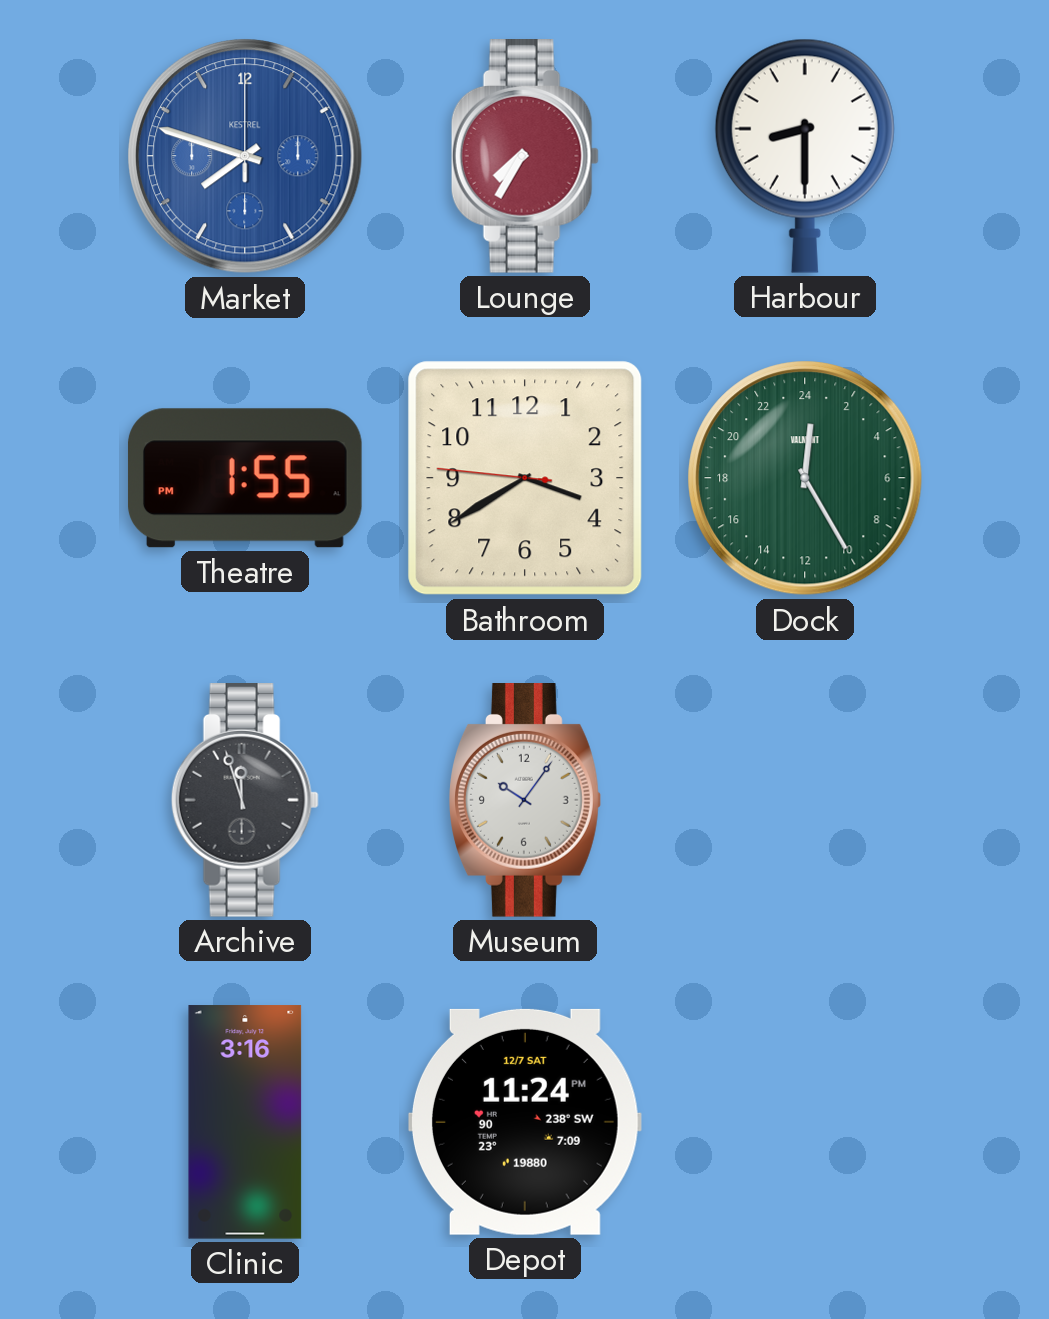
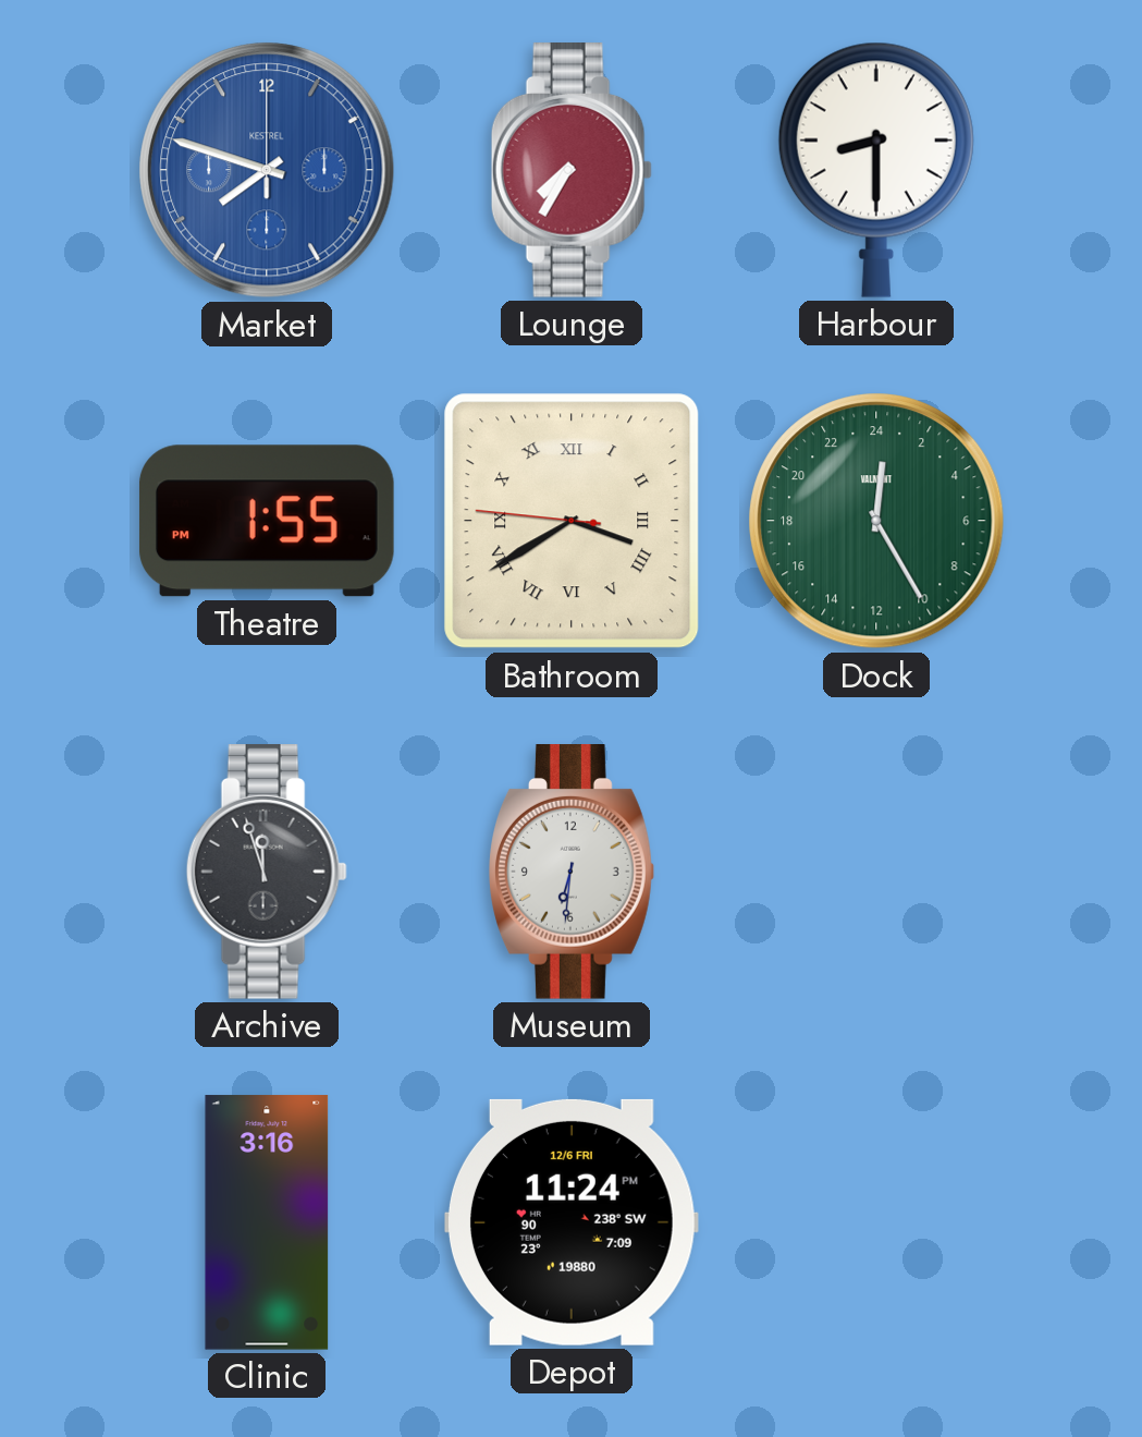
Bathroom numerals: Arabic -> Roman (572, 521)
Museum: 10:06 -> 6:31 (573, 873)
Depot date: 12/7 SAT -> 12/6 FRI (572, 1222)
